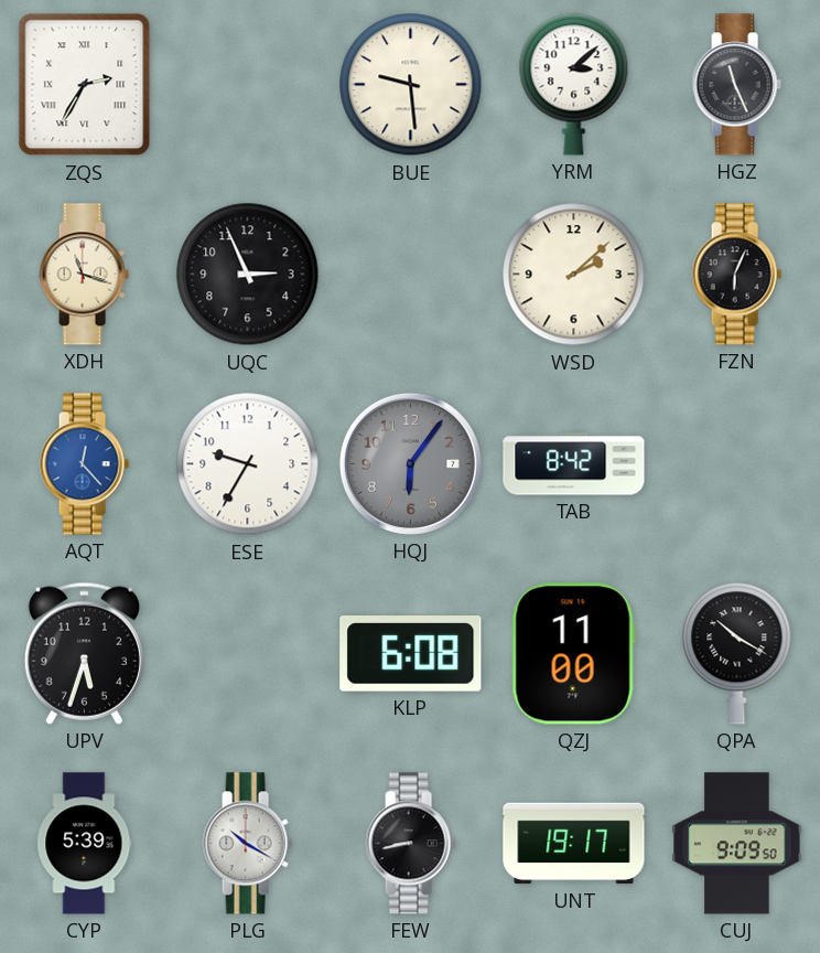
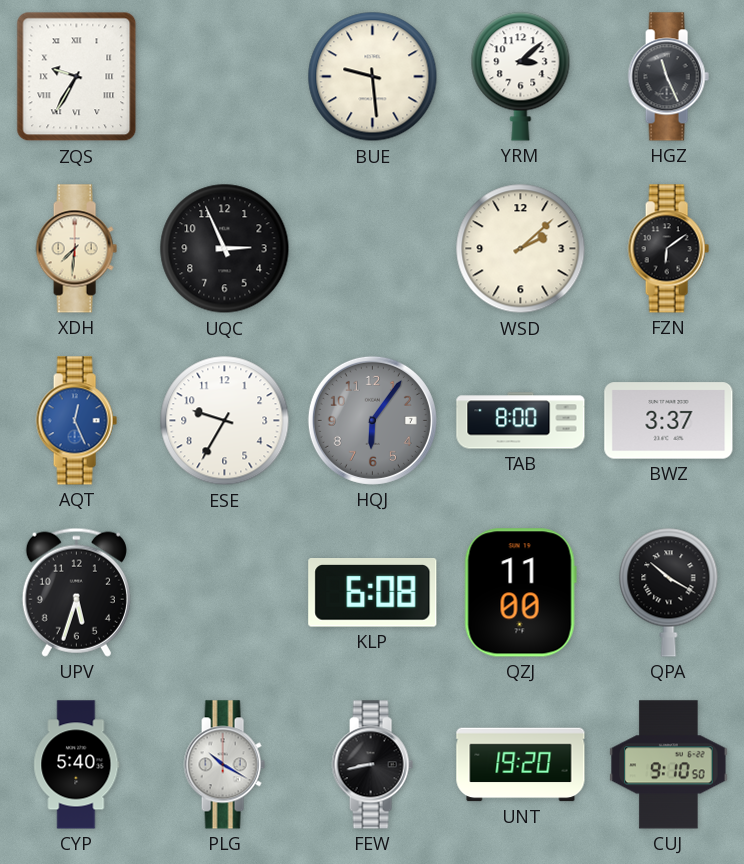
ZQS: 2:35 -> 9:35 (77, 77)
XDH: 11:18 -> 7:31 (76, 249)
FZN: 6:04 -> 6:09 (668, 249)
AQT: 12:23 -> 12:26 (76, 421)
TAB: 8:42 -> 8:00 (521, 421)
BWZ: none -> 3:37 (669, 421)
CYP: 5:39 -> 5:40 (77, 765)
UNT: 19:17 -> 19:20 (521, 765)
CUJ: 9:09 -> 9:10 (669, 765)
